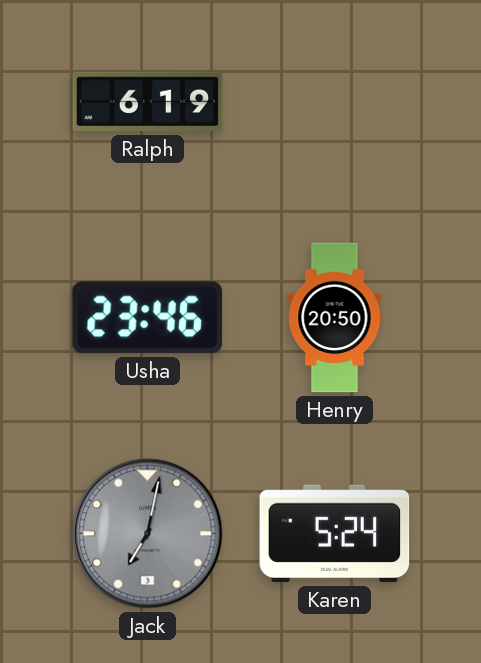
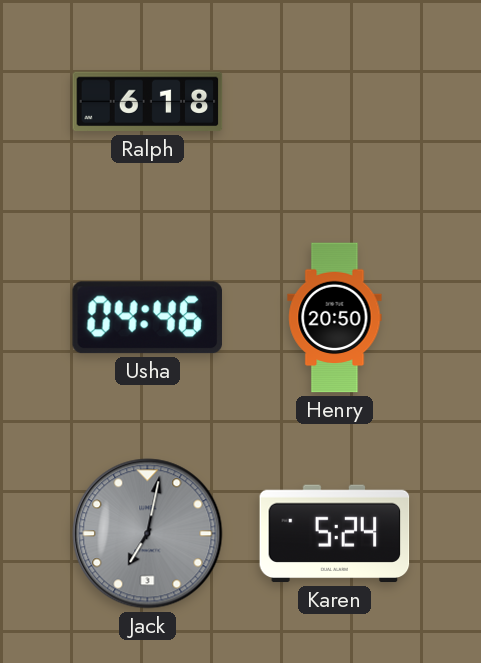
Ralph: 6:19 -> 6:18 (148, 102)
Usha: 23:46 -> 04:46 (147, 318)
